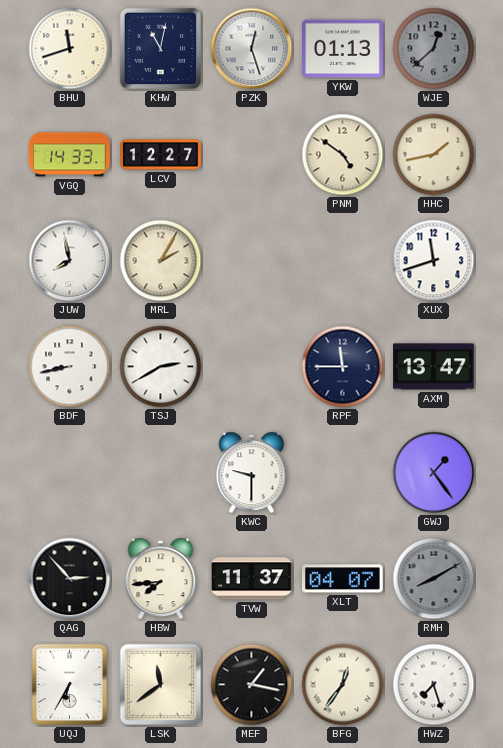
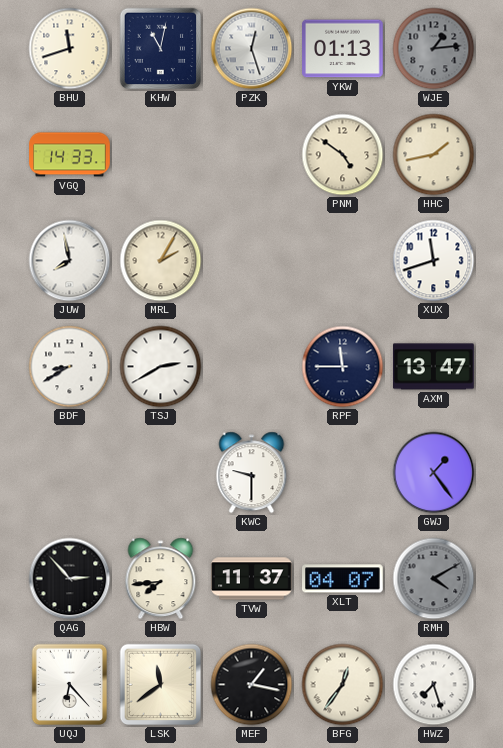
WJE: 12:38 -> 1:14 (434, 49)
LCV: 12:27 -> none (161, 155)
BDF: 8:43 -> 8:40 (70, 367)
RMH: 8:10 -> 4:10 (434, 579)
UQJ: 6:35 -> 6:23 (70, 685)
